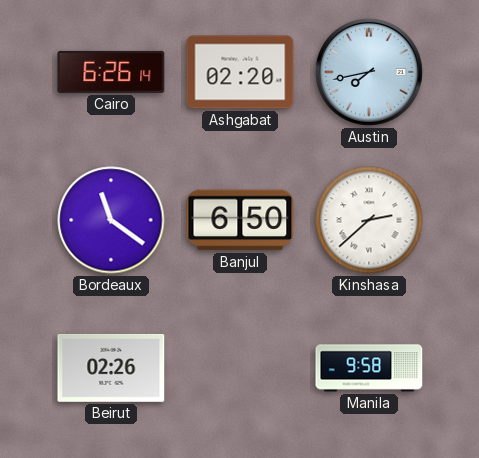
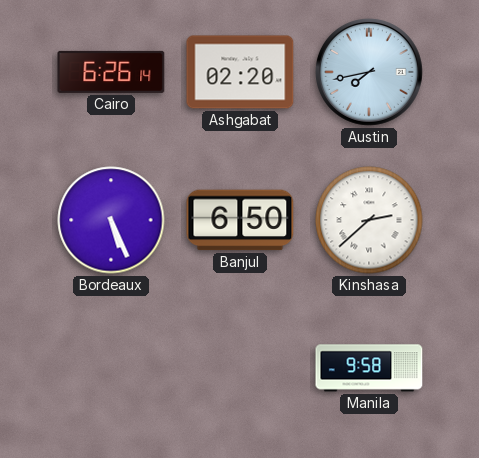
Bordeaux: 11:21 -> 5:26 (111, 220)
Beirut: 02:26 -> none (111, 368)
